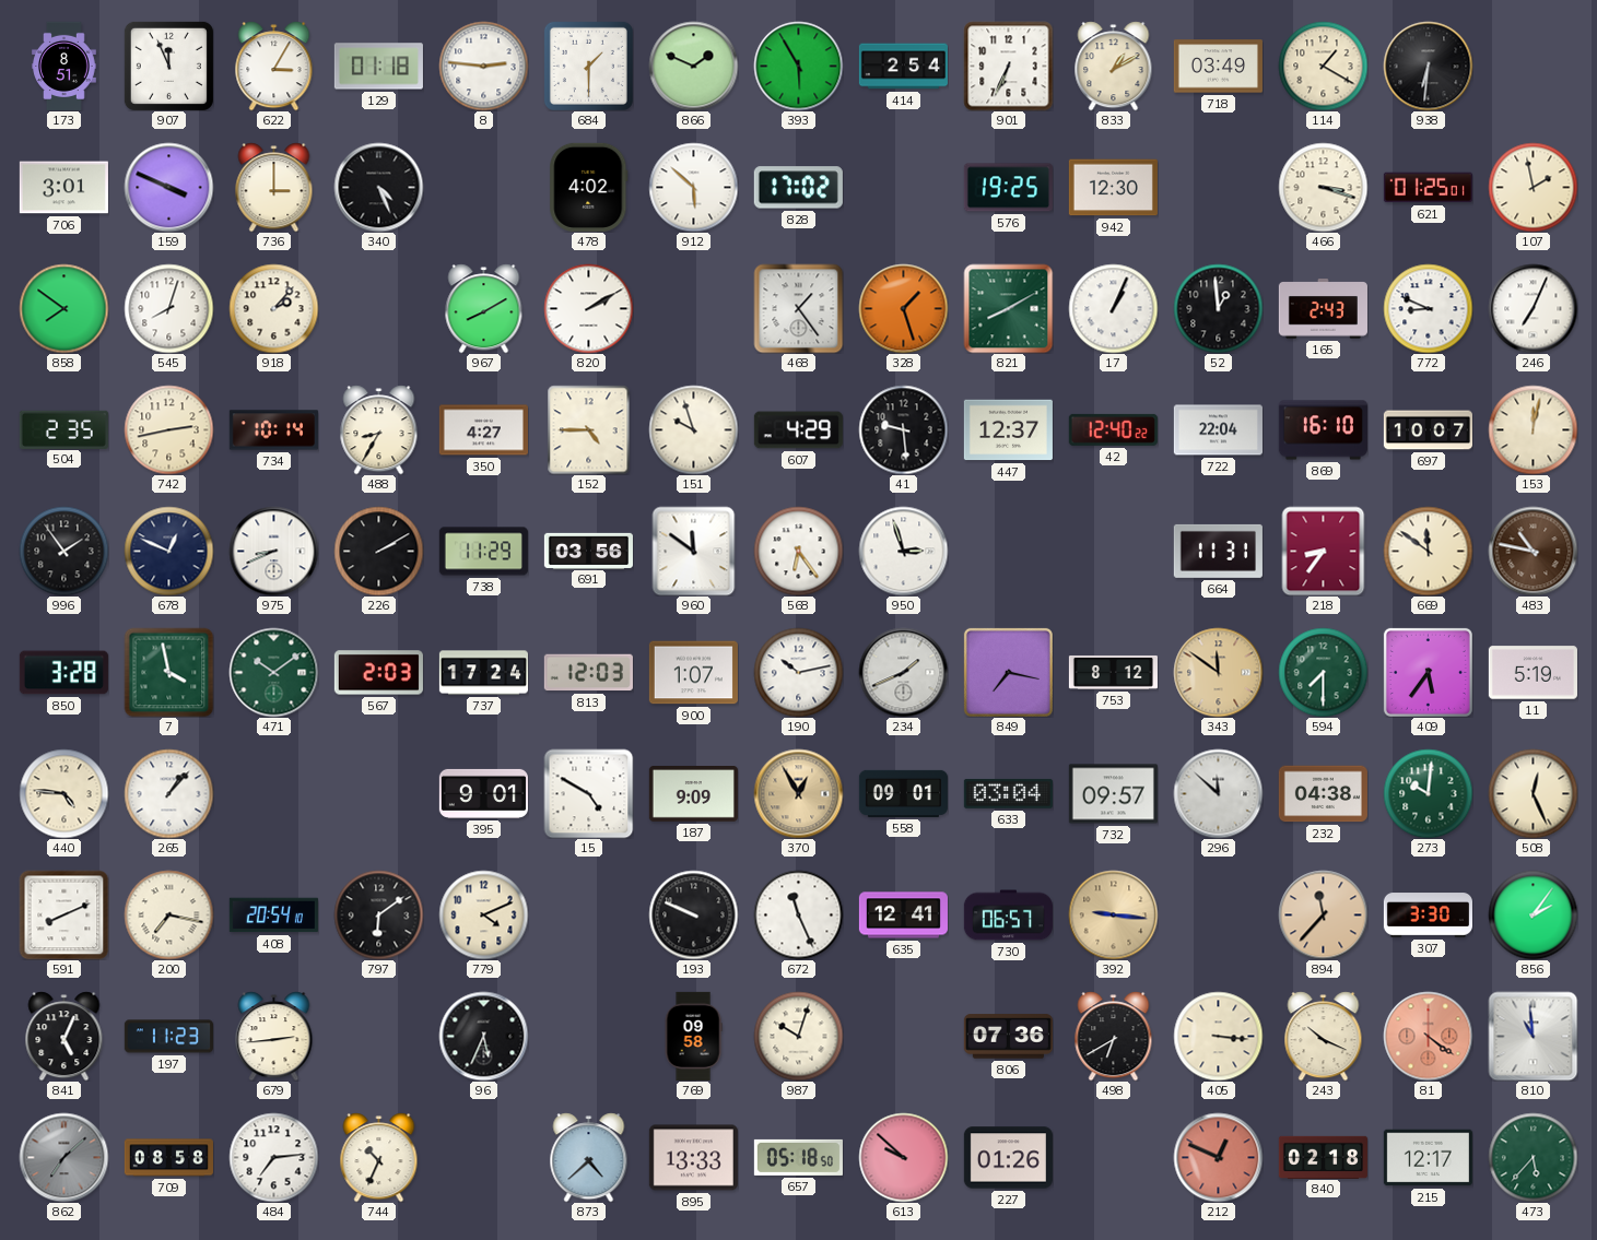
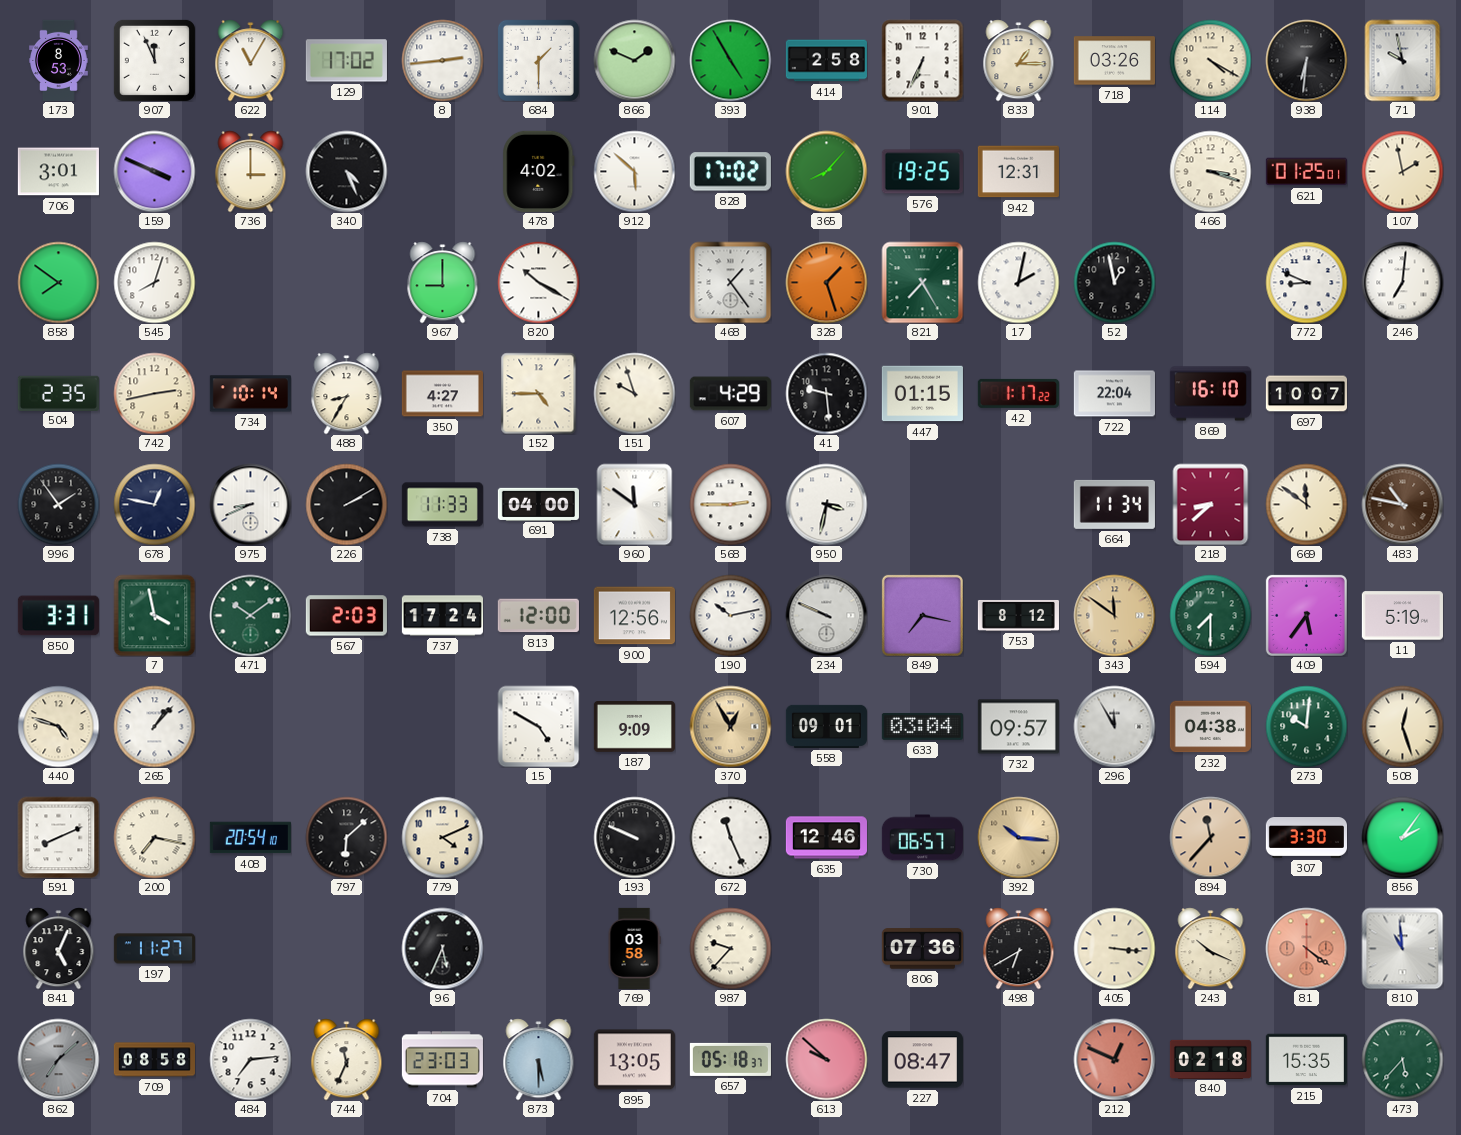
173: 8:51 -> 8:53 (59, 60)
622: 3:05 -> 11:05 (251, 60)
129: 01:18 -> 17:02 (346, 61)
8: 2:46 -> 2:44 (442, 60)
393: 5:55 -> 4:55 (730, 60)
414: 2:54 -> 2:58 (826, 61)
833: 1:10 -> 1:15 (1019, 60)
718: 03:49 -> 03:26 (1114, 61)
114: 1:20 -> 4:20 (1210, 60)
71: none -> 9:58 (1403, 60)
365: none -> 8:07 (826, 171)
942: 12:30 -> 12:31 (1018, 172)
918: 2:07 -> none (273, 308)
967: 8:10 -> 9:00 (443, 282)
820: 2:10 -> 10:20 (538, 282)
821: 8:10 -> 7:25 (922, 282)
17: 1:04 -> 2:02 (1018, 282)
52: 12:59 -> 12:58 (1114, 282)
165: 2:43 -> none (1323, 309)
246: 7:04 -> 7:01 (1402, 282)
447: 12:37 -> 01:15 (922, 394)
42: 12:40 -> 1:17 (1018, 393)
153: 12:02 -> none (1533, 429)
678: 12:49 -> 12:47 (154, 504)
738: 11:29 -> 11:33 (442, 505)
691: 03:56 -> 04:00 (538, 504)
568: 6:24 -> 2:45 (730, 504)
950: 2:57 -> 3:32 (826, 504)
664: 11:31 -> 11:34 (1114, 504)
218: 8:36 -> 8:38 (1211, 504)
850: 3:28 -> 3:31 (58, 616)
813: 12:03 -> 12:00 (538, 616)
900: 1:07 -> 12:56 (634, 616)
234: 1:41 -> 9:49 (826, 615)
440: 4:46 -> 4:48 (58, 726)
395: 9:01 -> none (483, 793)
296: 11:52 -> 11:55 (1114, 726)
508: 12:26 -> 12:27 (1402, 726)
797: 6:09 -> 6:08 (346, 837)
635: 12:41 -> 12:46 (826, 838)
392: 9:16 -> 10:16 (1018, 837)
197: 11:23 -> 11:27 (154, 949)
679: 2:44 -> none (274, 1036)
769: 09:58 -> 03:58 (634, 948)
987: 10:03 -> 9:37 (730, 948)
744: 10:34 -> 11:34 (347, 1059)
704: none -> 23:03 (442, 1060)
873: 4:38 -> 5:30 (539, 1059)
895: 13:33 -> 13:05 (634, 1060)
657: 05:18:50 -> 05:18:37 (730, 1059)
227: 01:26 -> 08:47 (922, 1060)
215: 12:17 -> 15:35 (1306, 1060)
